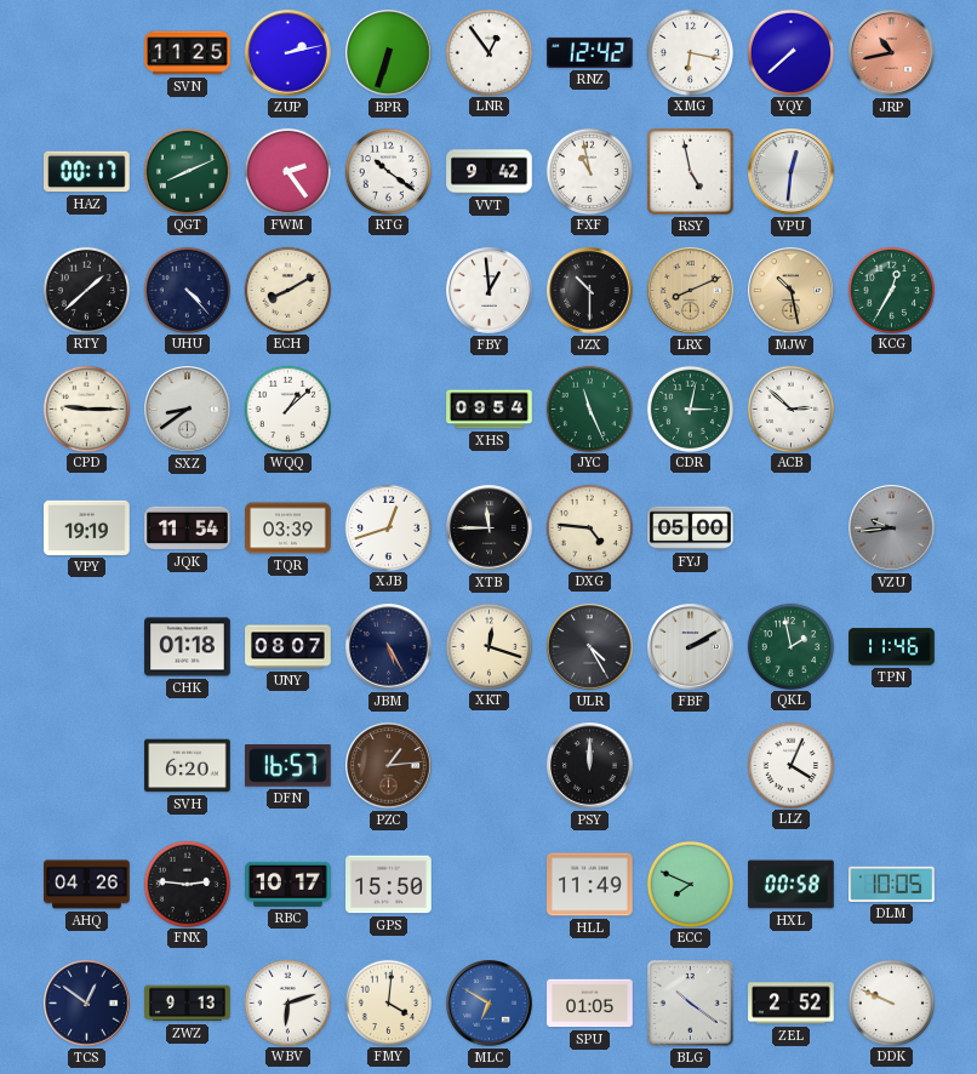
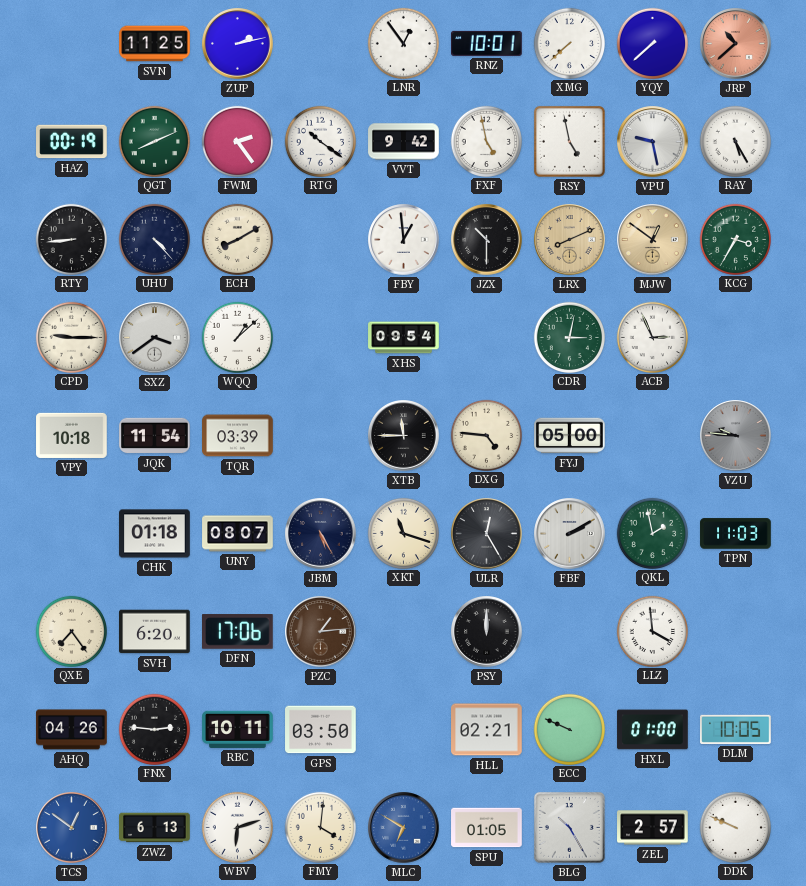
BPR: 6:33 -> none (389, 53)
RNZ: 12:42 -> 10:01 (487, 43)
XMG: 6:17 -> 7:38 (569, 43)
JRP: 10:43 -> 10:38 (736, 44)
HAZ: 00:17 -> 00:19 (72, 142)
FXF: 10:58 -> 4:58 (486, 141)
VPU: 12:31 -> 9:28 (653, 142)
RAY: none -> 5:25 (735, 141)
RTY: 1:38 -> 8:44 (71, 239)
MJW: 10:28 -> 12:51 (653, 240)
KCG: 12:35 -> 3:35 (735, 239)
SXZ: 8:39 -> 3:39 (155, 338)
JYC: 11:26 -> none (589, 409)
ACB: 2:52 -> 2:56 (652, 337)
VPY: 19:19 -> 10:18 (72, 435)
XJB: 12:42 -> none (388, 527)
VZU: 9:44 -> 9:46 (736, 436)
XKT: 12:18 -> 11:18 (403, 533)
ULR: 4:25 -> 12:25 (487, 534)
TPN: 11:46 -> 11:03 (736, 534)
QXE: none -> 7:24 (71, 631)
DFN: 16:57 -> 17:06 (238, 632)
LLZ: 4:04 -> 3:59 (652, 631)
RBC: 10:17 -> 10:11 (238, 729)
GPS: 15:50 -> 03:50 (321, 730)
HLL: 11:49 -> 02:21 (487, 730)
ECC: 7:49 -> 9:49 (569, 729)
HXL: 00:58 -> 01:00 (653, 730)
TCS dial: navy -> blue (72, 828)
ZWZ: 9:13 -> 6:13 (155, 828)
BLG: 10:21 -> 10:25 (569, 827)
ZEL: 2:52 -> 2:57 (653, 828)
